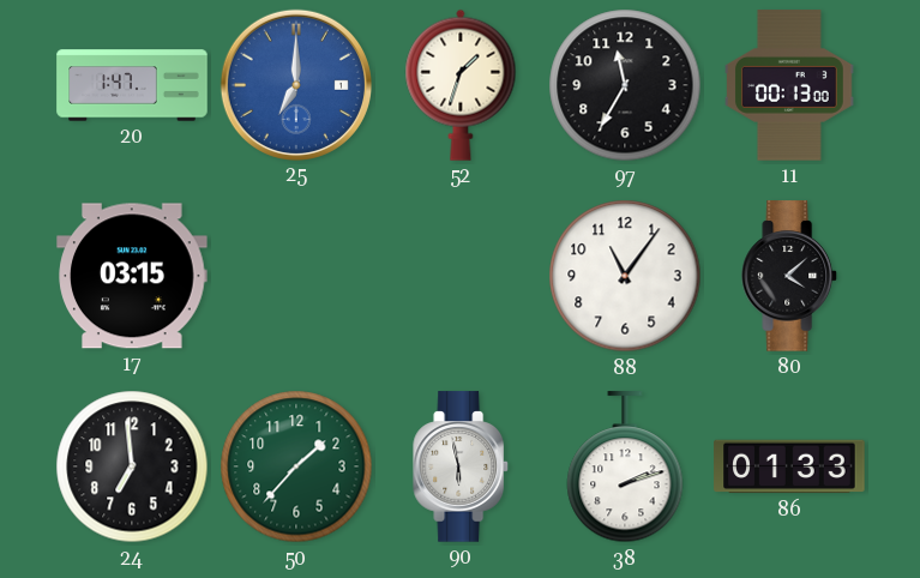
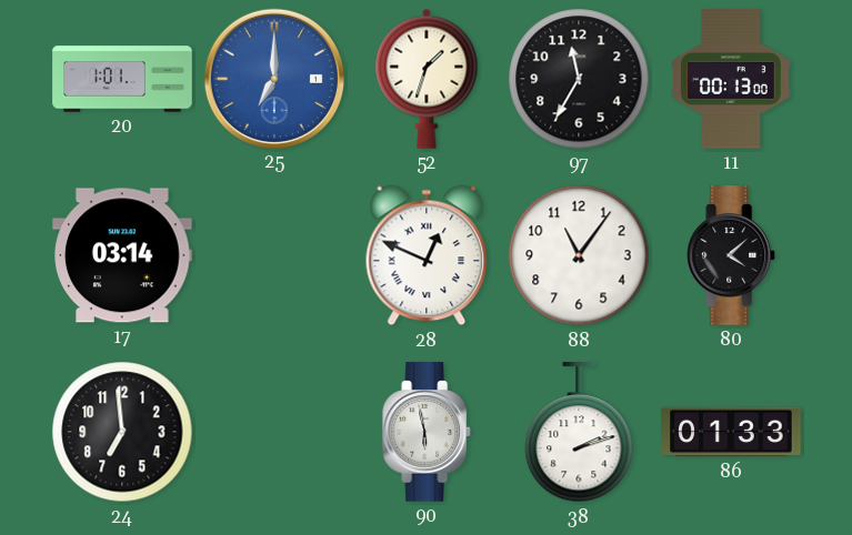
20: 1:47 -> 1:01 (122, 79)
17: 03:15 -> 03:14 (122, 255)
28: none -> 12:49 (427, 255)
50: 1:37 -> none (296, 466)
